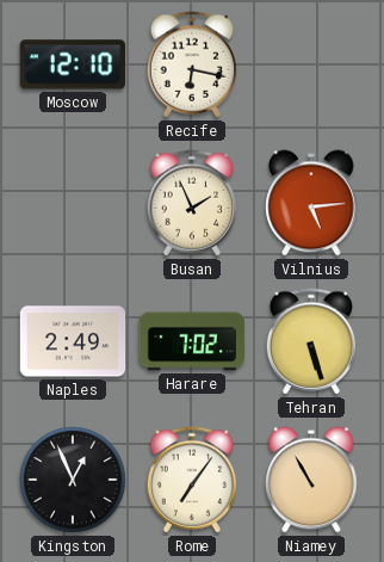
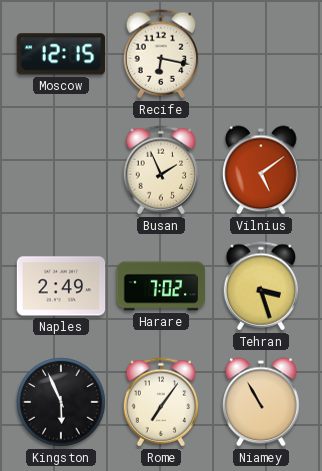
Moscow: 12:10 -> 12:15 (61, 54)
Vilnius: 5:14 -> 5:09 (261, 170)
Tehran: 5:27 -> 3:27 (261, 286)
Kingston: 12:56 -> 5:56 (61, 402)
